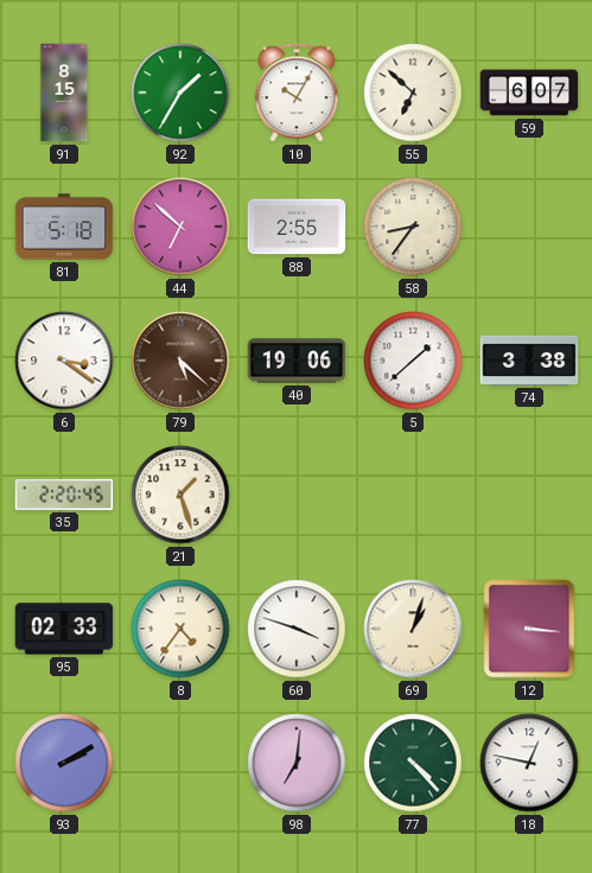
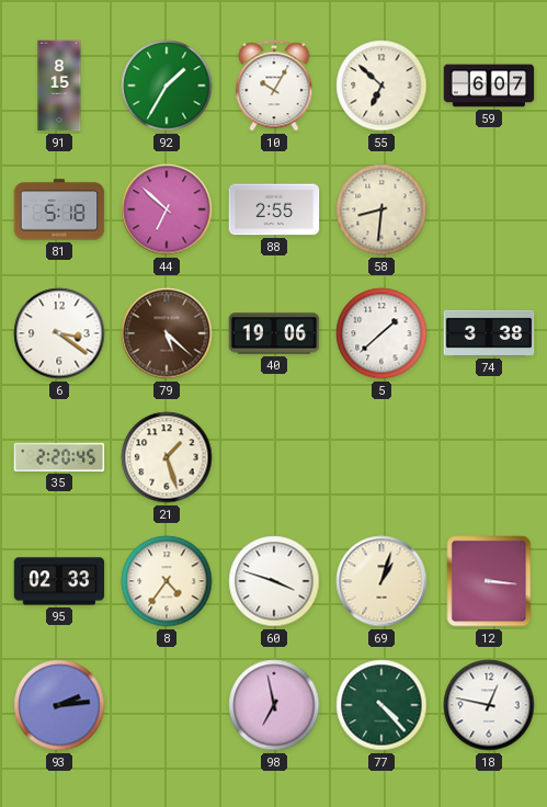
58: 8:36 -> 8:31 (381, 209)
93: 2:10 -> 2:14 (59, 705)
98: 7:01 -> 6:58 (274, 705)
